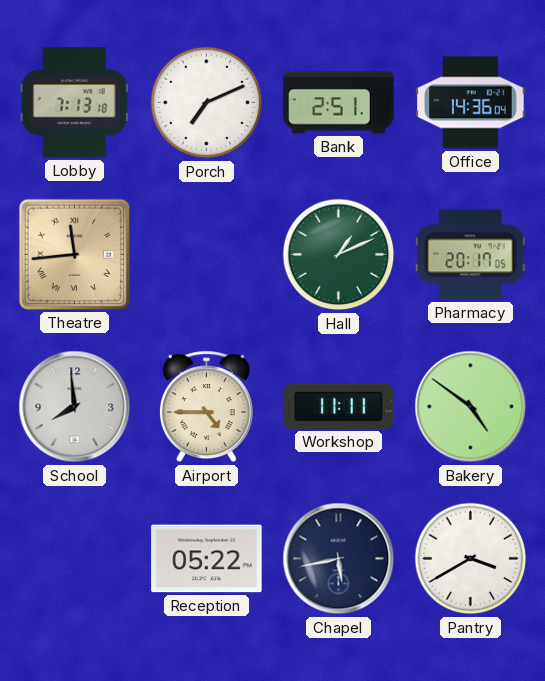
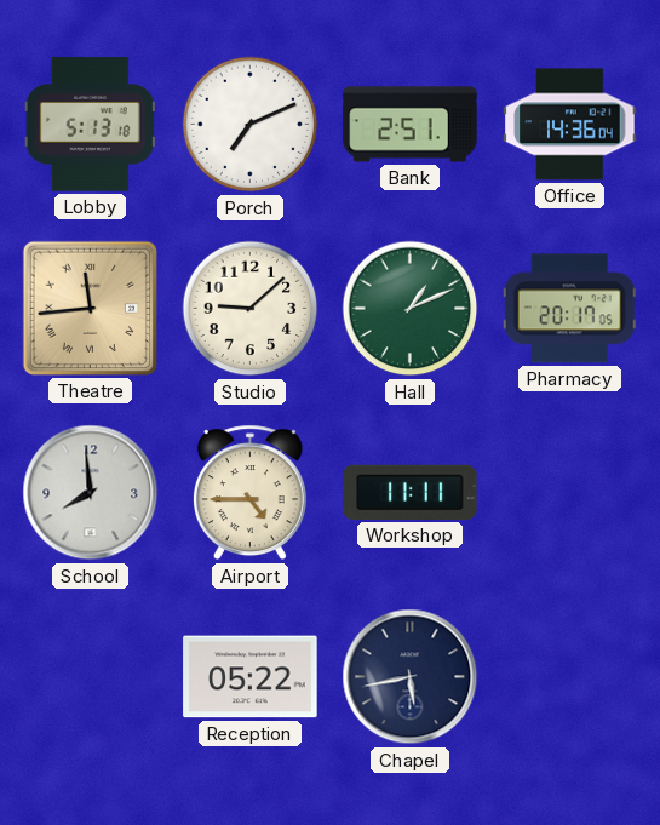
Lobby: 7:13 -> 5:13 (90, 125)
Studio: none -> 9:08 (251, 309)
Bakery: 4:51 -> none (471, 407)
Pantry: 3:40 -> none (471, 559)
